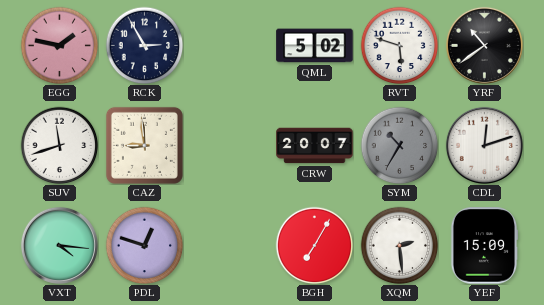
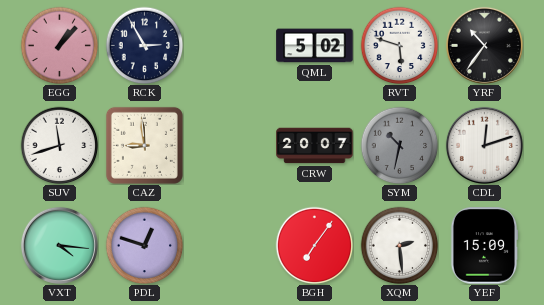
EGG: 1:47 -> 1:07 (59, 45)
YRF: 10:39 -> 10:36 (484, 45)
SYM: 10:35 -> 10:32 (399, 145)
BGH: 7:05 -> 7:06 (314, 245)
